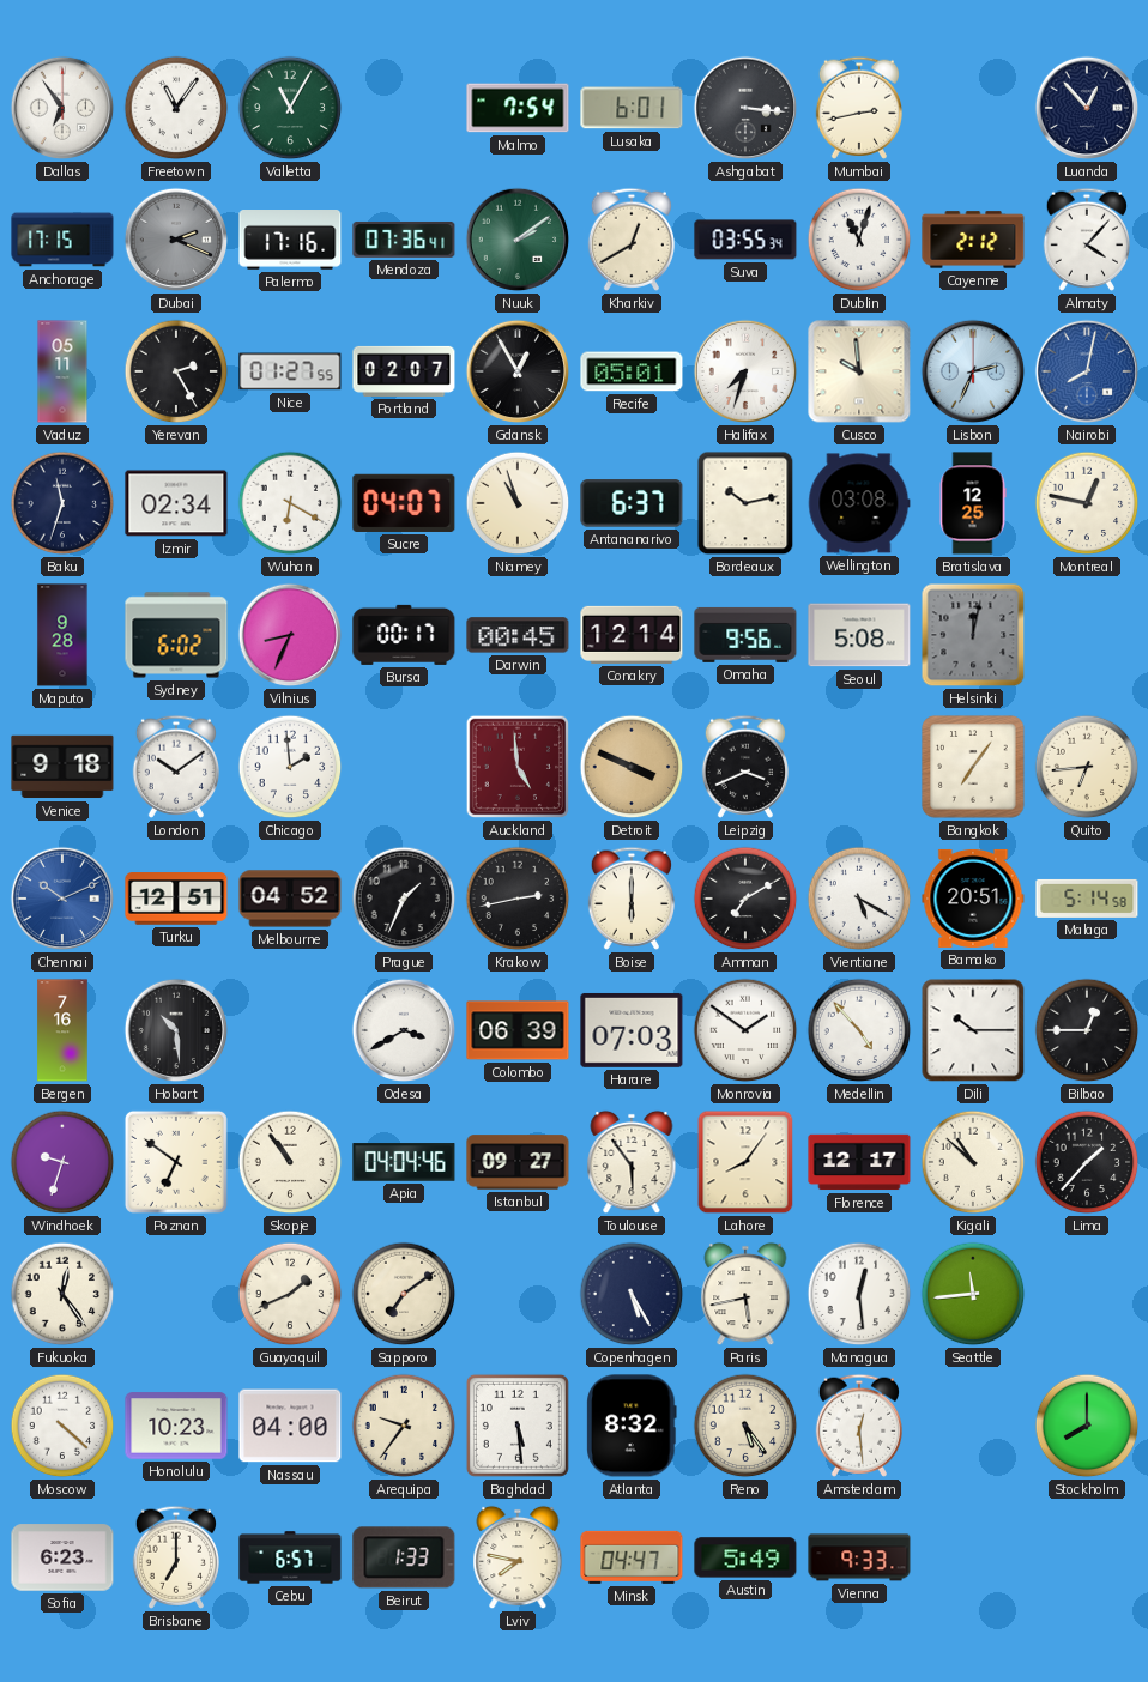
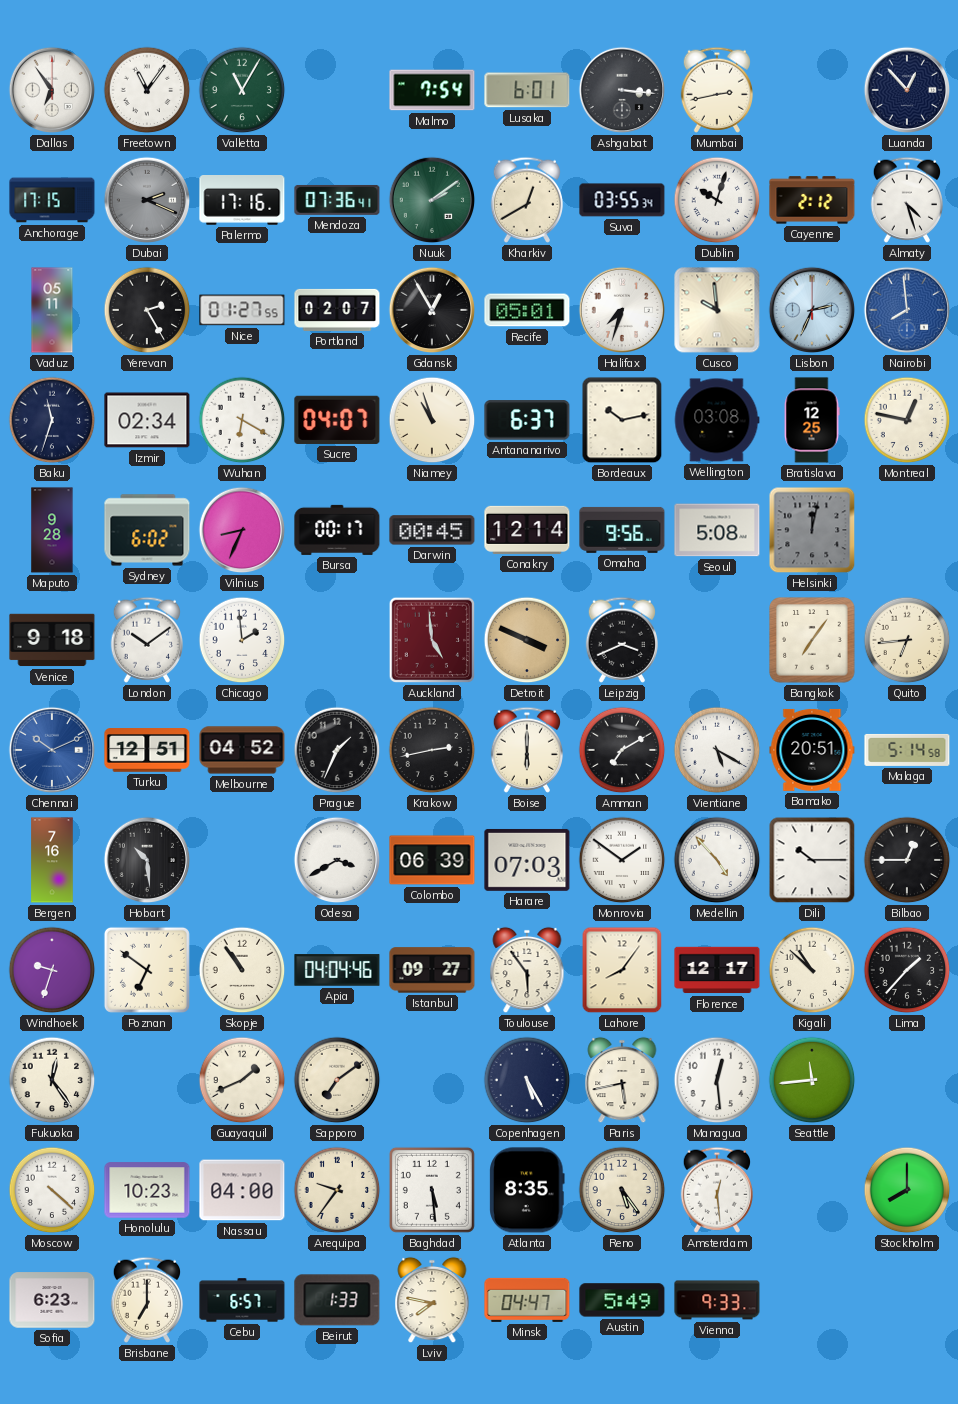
Dublin: 11:03 -> 10:03 (717, 200)
Almaty: 4:07 -> 4:27 (906, 200)
Nairobi: 8:02 -> 7:59 (907, 310)
Atlanta: 8:32 -> 8:35 (527, 1190)
